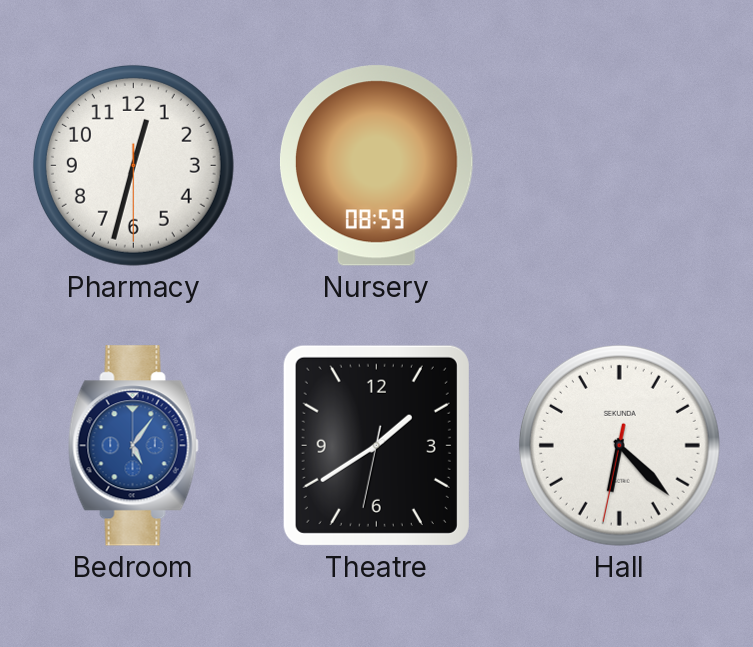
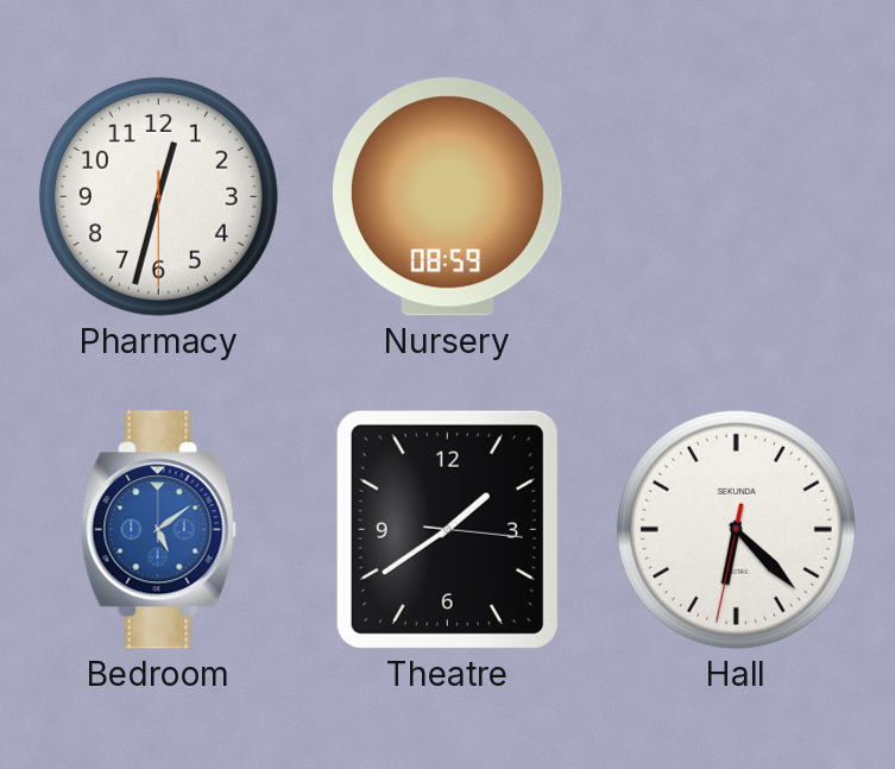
Bedroom: 5:06 -> 5:09 (158, 530)
Theatre: 1:39:32 -> 1:39:16 (447, 529)
